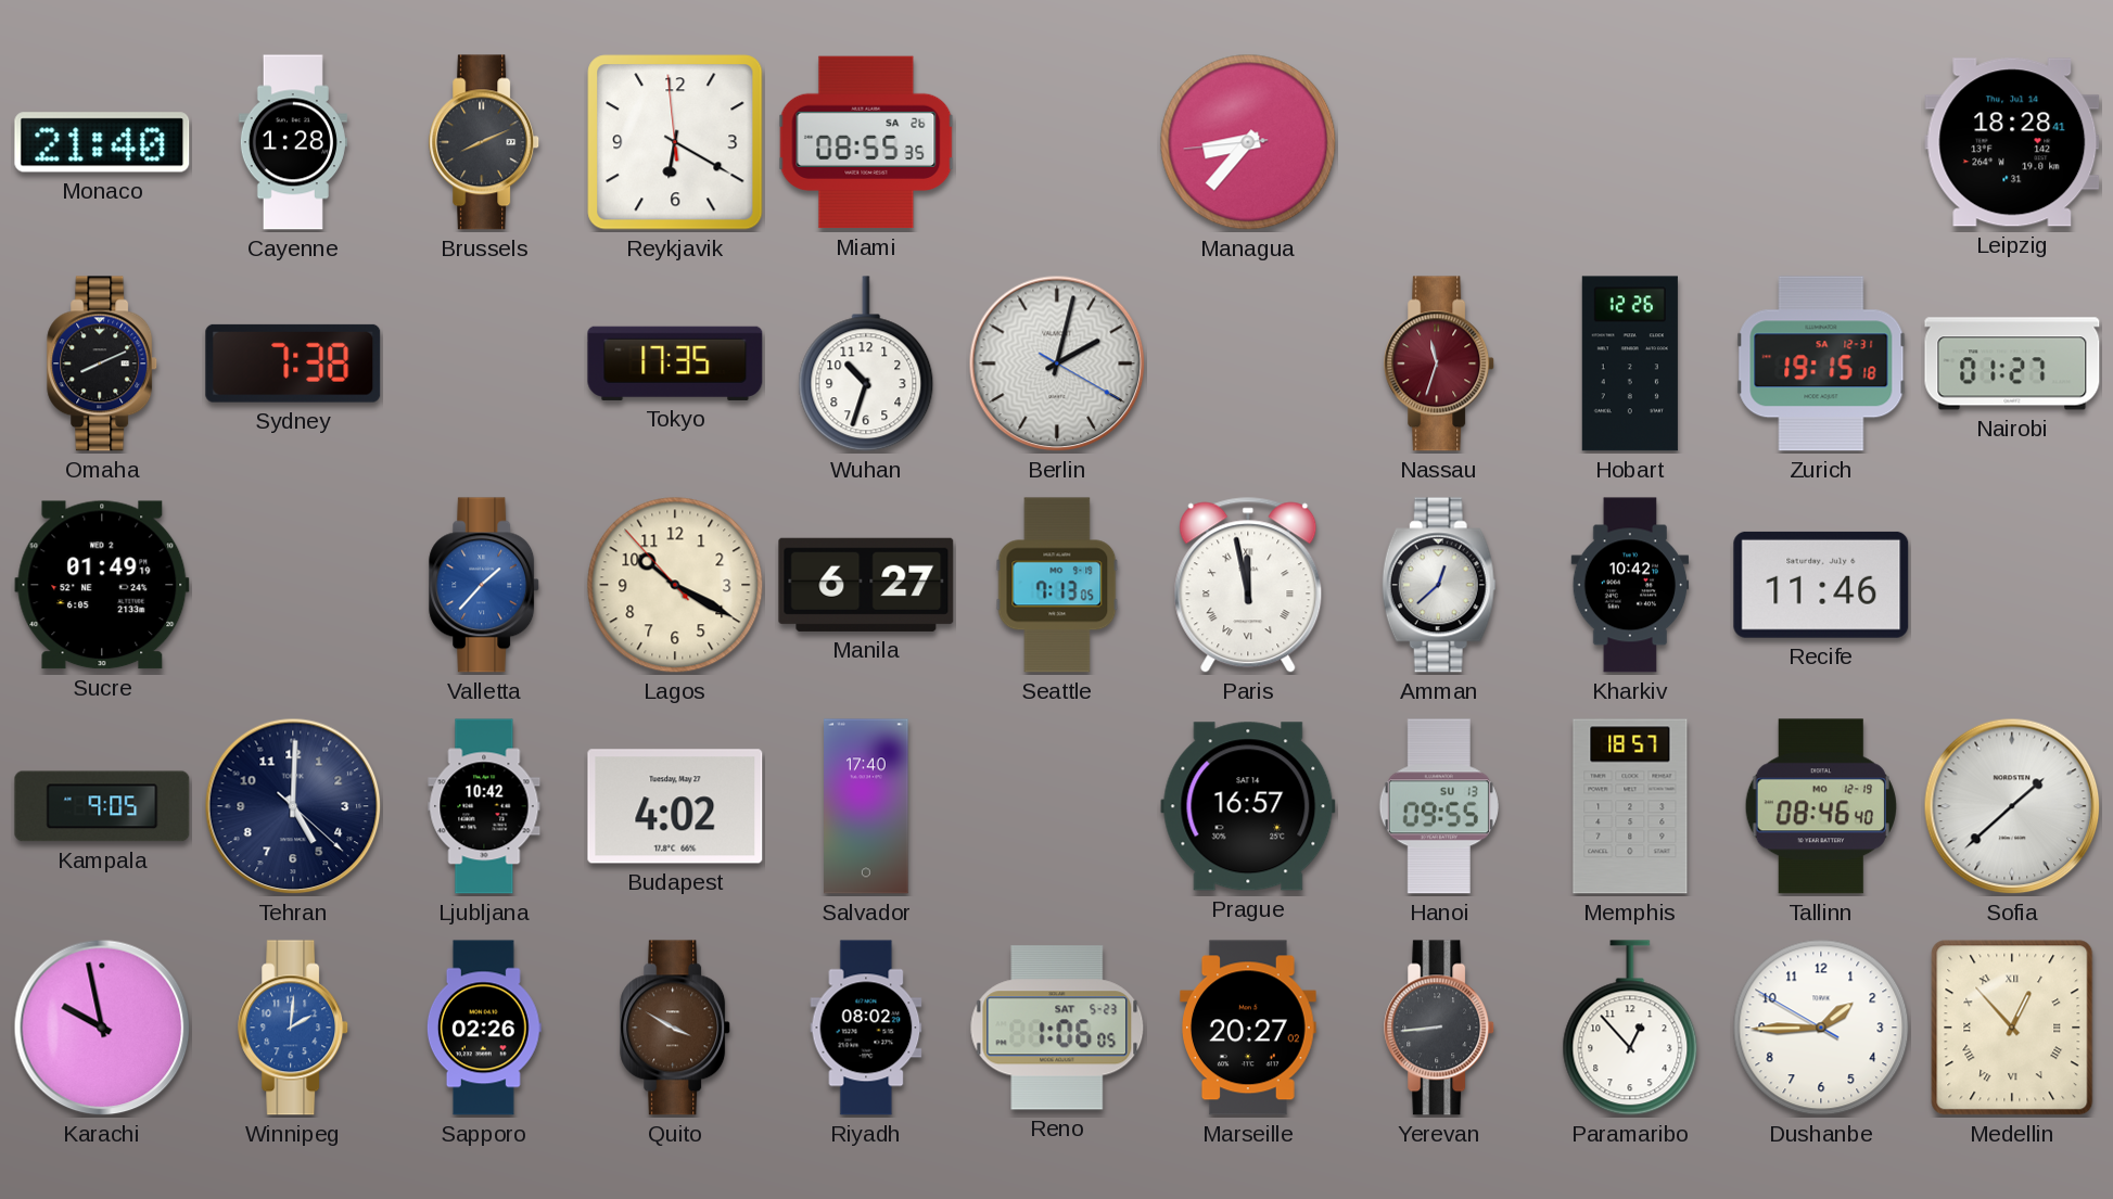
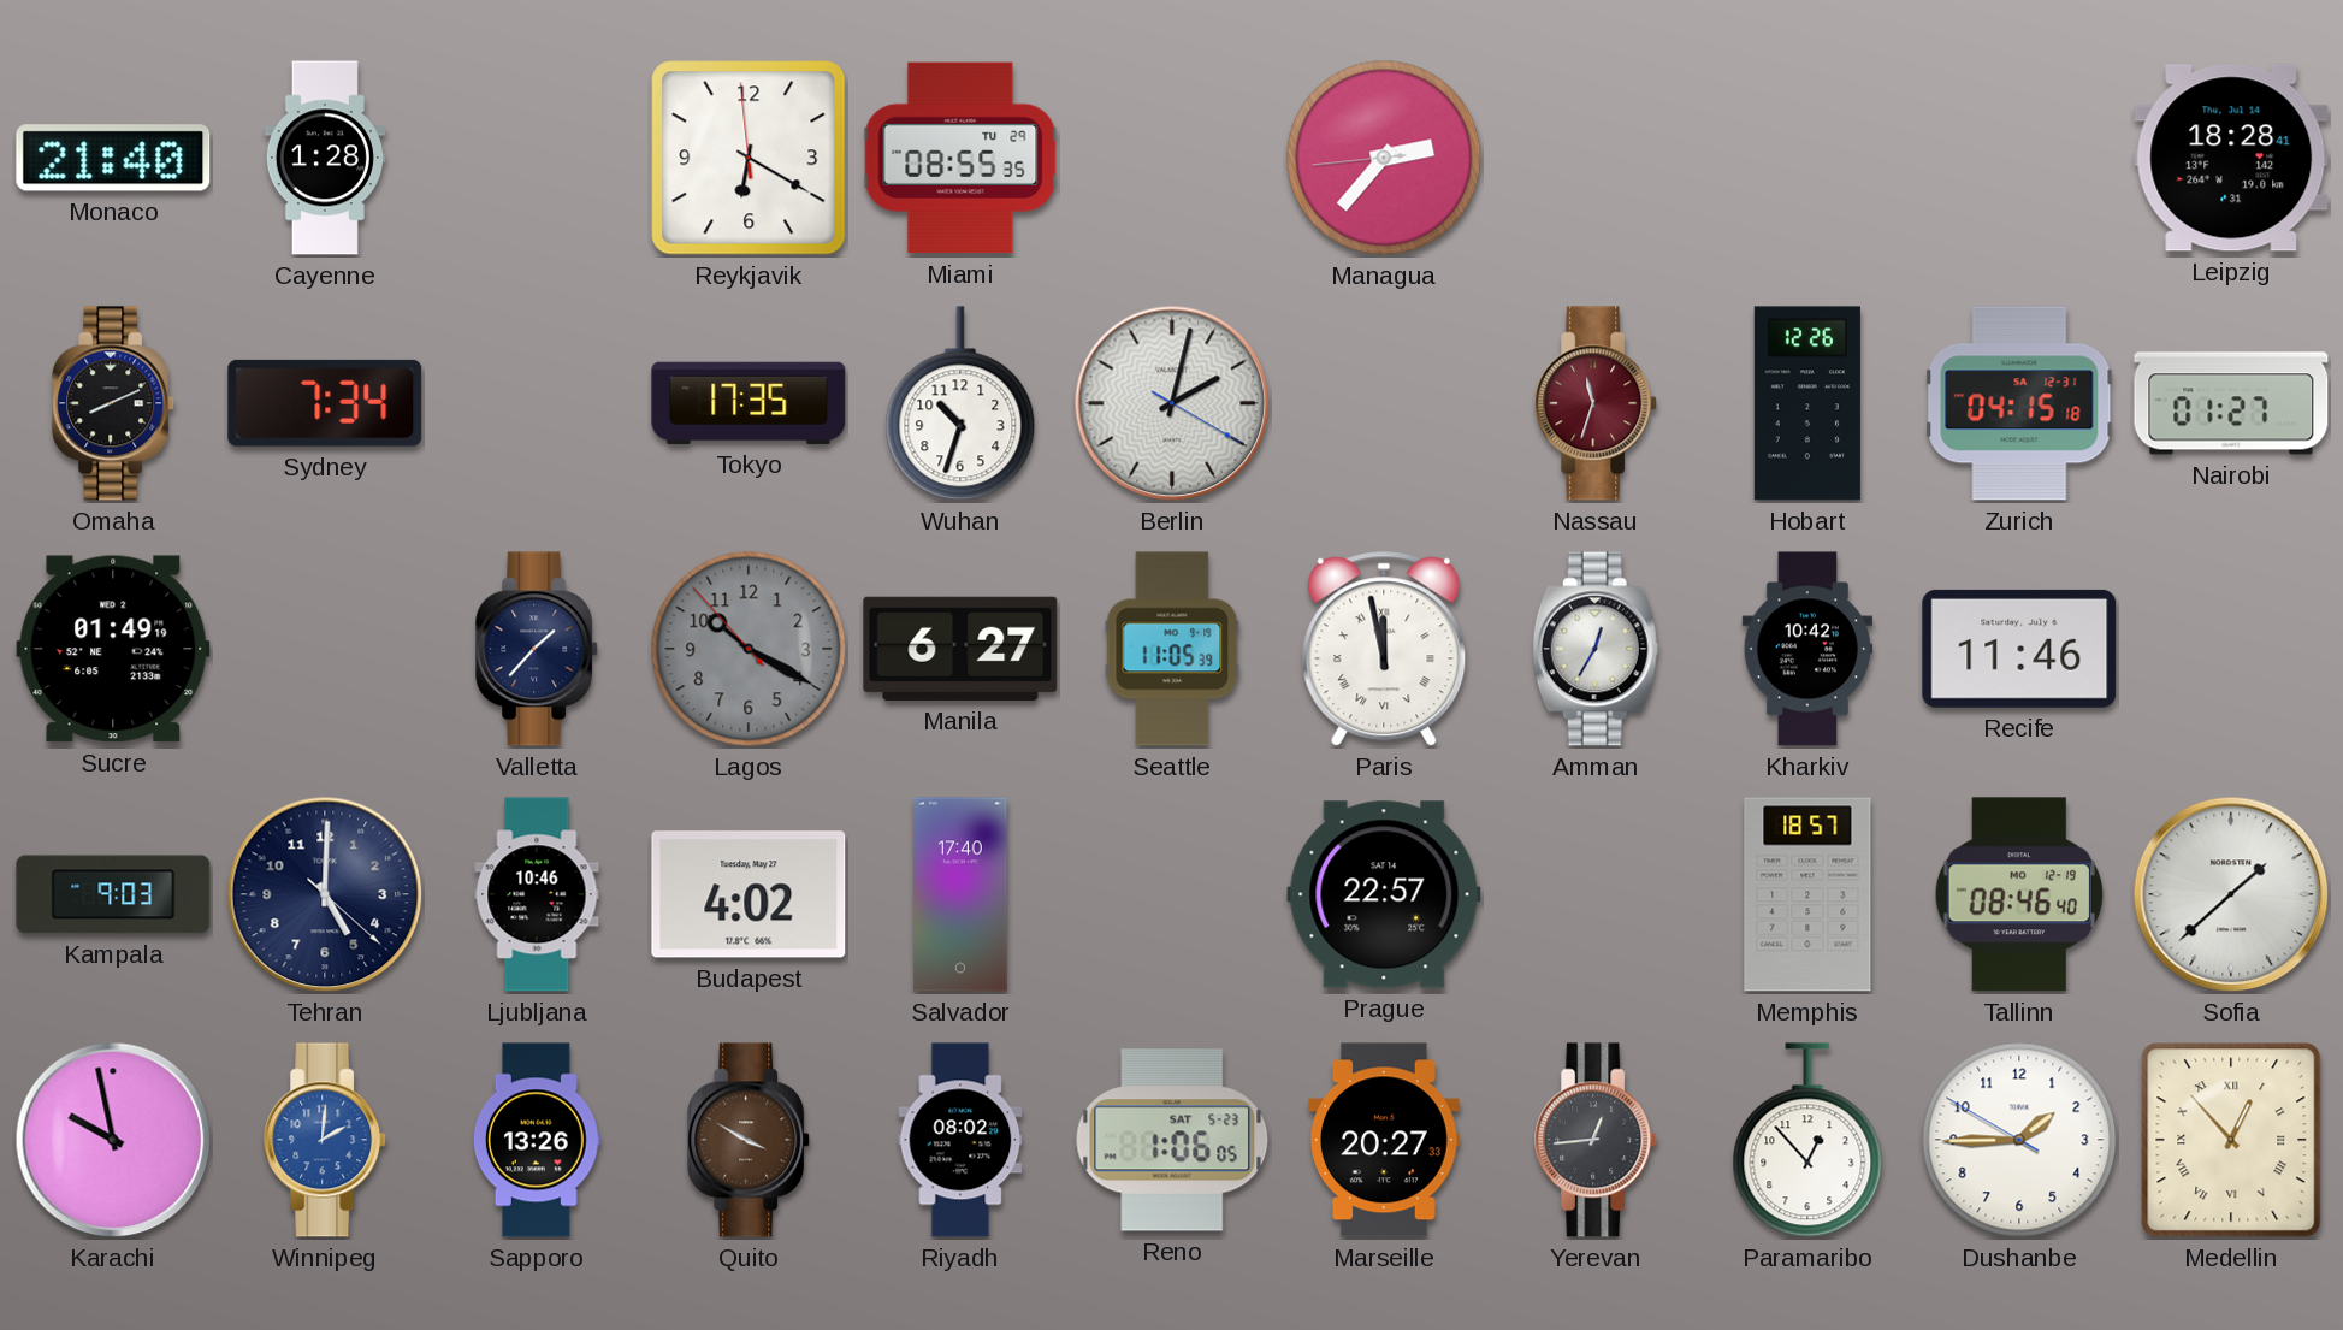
Brussels: 8:11 -> none (485, 142)
Miami date: SA 26 -> TU 29 (960, 158)
Managua: 8:36 -> 2:36 (1384, 158)
Sydney: 7:38 -> 7:34 (325, 403)
Zurich: 19:15 -> 04:15 (2019, 403)
Valletta dial: blue -> navy (538, 649)
Lagos dial: cream -> grey (749, 649)
Seattle: 7:13 -> 11:05 (1172, 649)
Amman: 12:38 -> 12:35 (1596, 649)
Kampala: 9:05 -> 9:03 (113, 894)
Ljubljana: 10:42 -> 10:46 (537, 894)
Prague: 16:57 -> 22:57 (1384, 894)
Hanoi: 09:55 -> none (1439, 806)
Sapporo: 02:26 -> 13:26 (537, 1140)
Marseille: 20:27:02 -> 20:27:33 (1385, 1140)
Yerevan: 8:44 -> 12:44 (1597, 1140)
